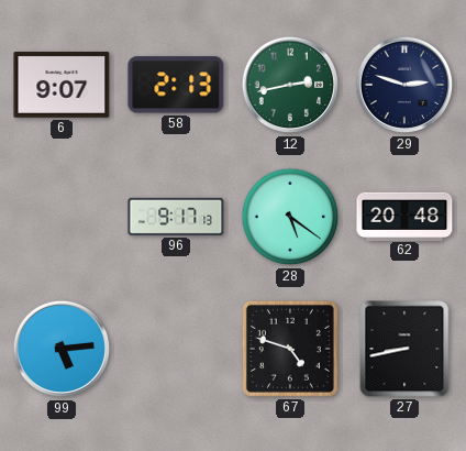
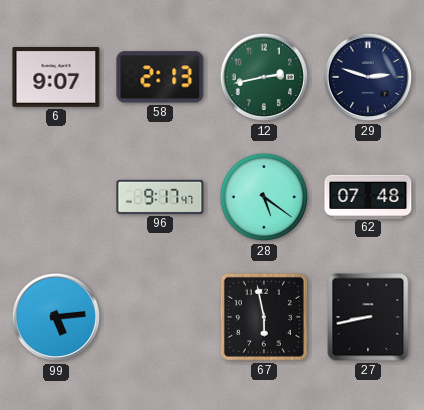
96: 9:17:13 -> 9:17:47 (160, 197)
62: 20:48 -> 07:48 (368, 196)
67: 4:48 -> 5:58 (264, 317)
